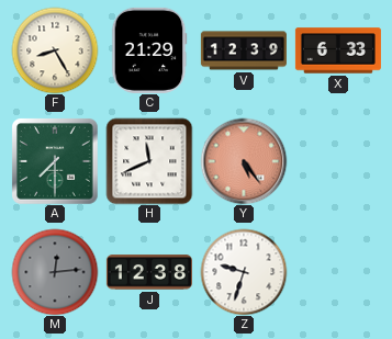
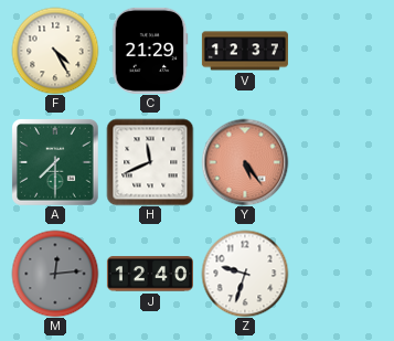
F: 8:25 -> 4:25 (55, 51)
V: 12:39 -> 12:37 (245, 51)
X: 6:33 -> none (338, 50)
J: 12:38 -> 12:40 (150, 274)
